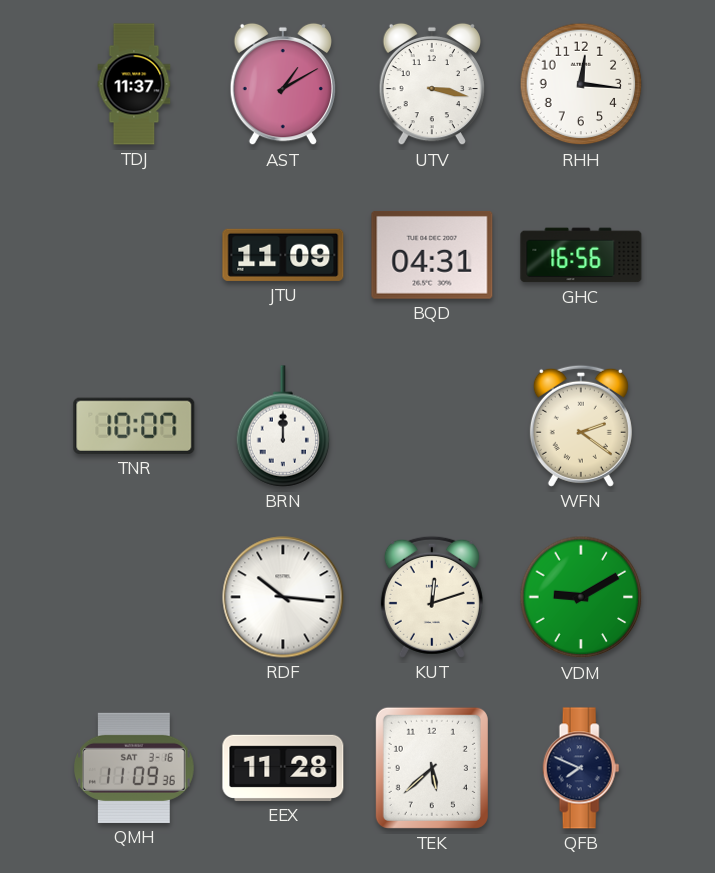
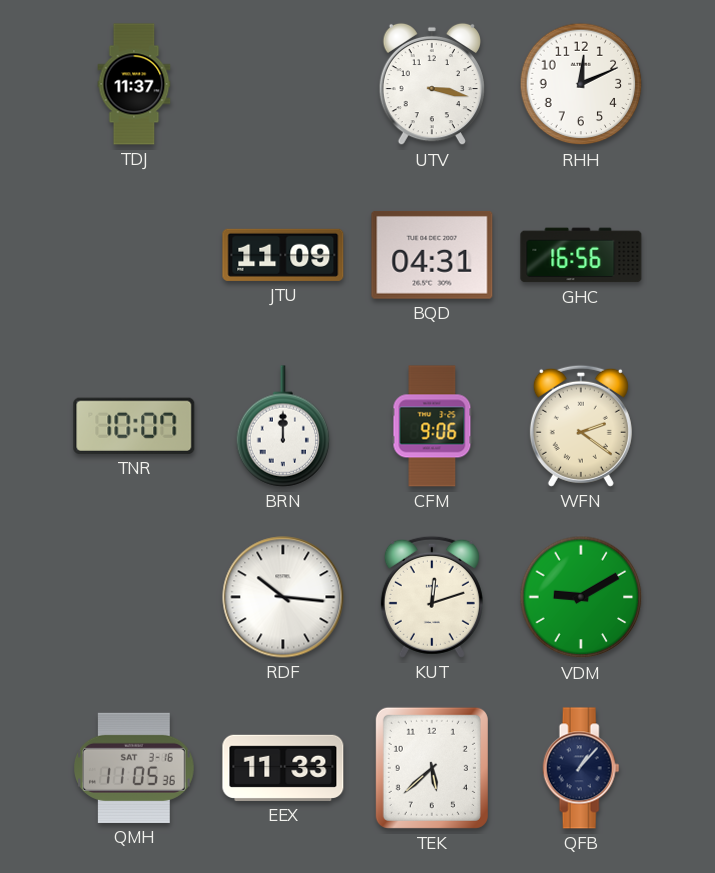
AST: 1:10 -> none (283, 84)
RHH: 12:16 -> 12:11 (581, 84)
CFM: none -> 9:06 (432, 426)
QMH: 11:09 -> 11:05 (135, 768)
EEX: 11:28 -> 11:33 (283, 768)
QFB: 7:49 -> 1:07 (581, 768)
